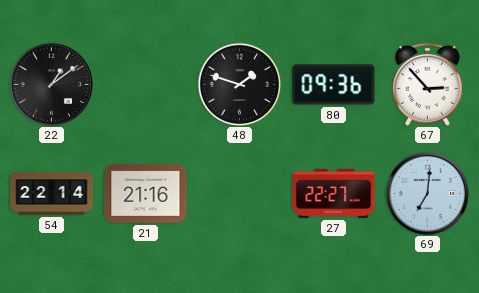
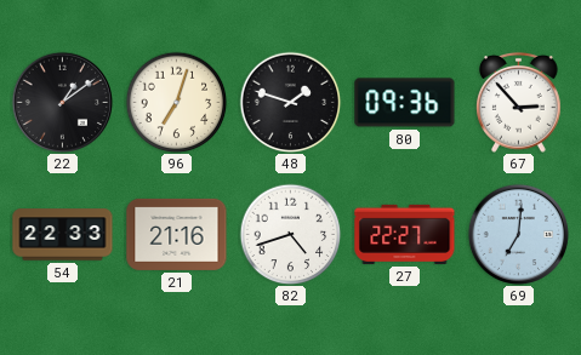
96: none -> 7:03 (176, 102)
54: 22:14 -> 22:33 (63, 235)
82: none -> 4:42 (290, 234)
